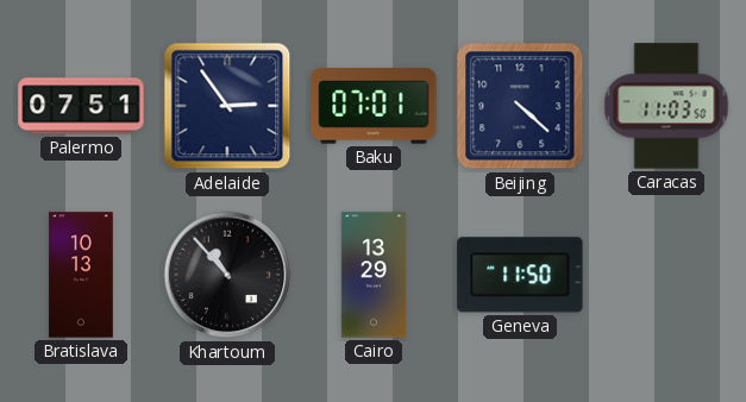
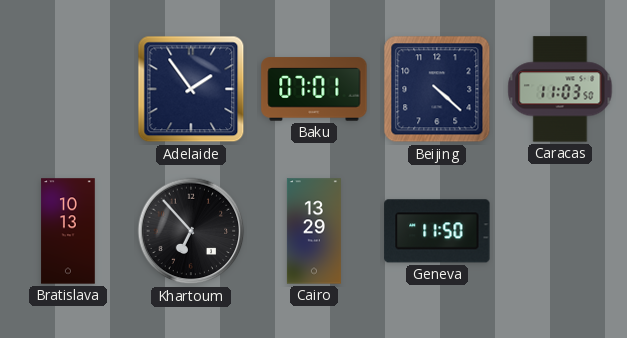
Palermo: 07:51 -> none (81, 106)
Adelaide: 2:54 -> 1:54 (191, 89)
Khartoum: 10:53 -> 6:53 (191, 231)
